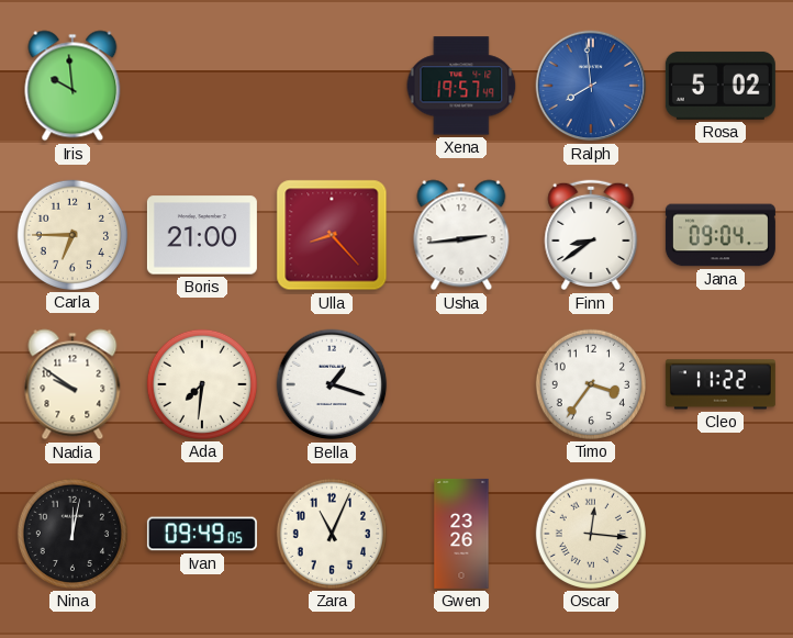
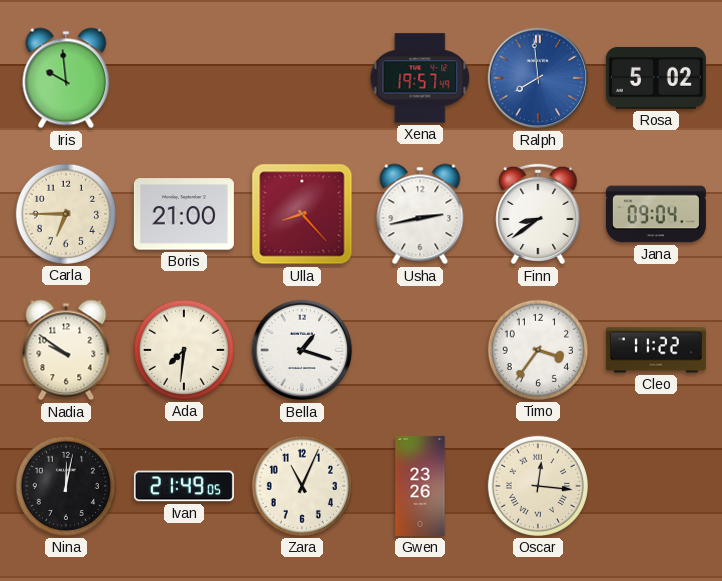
Usha: 2:44 -> 2:43 (420, 214)
Ivan: 09:49 -> 21:49 (184, 486)
